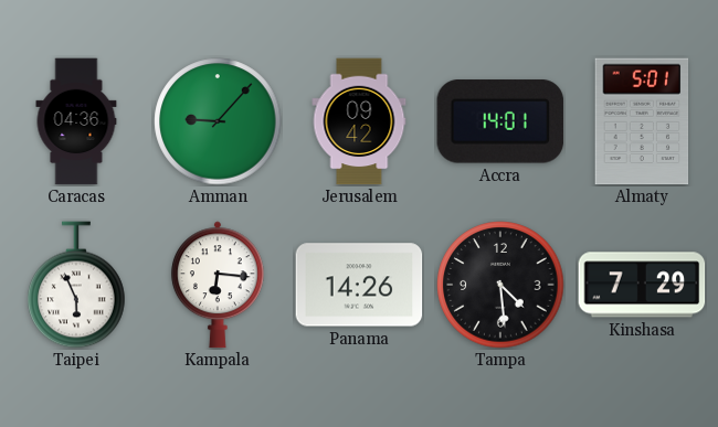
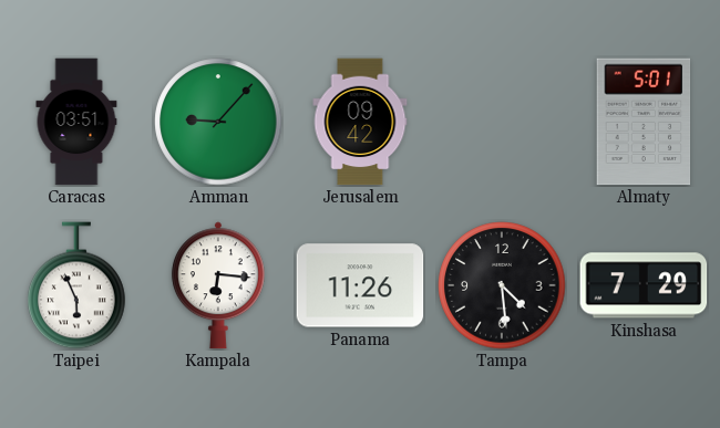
Caracas: 04:36 -> 03:51 (76, 122)
Accra: 14:01 -> none (500, 121)
Panama: 14:26 -> 11:26 (360, 285)
